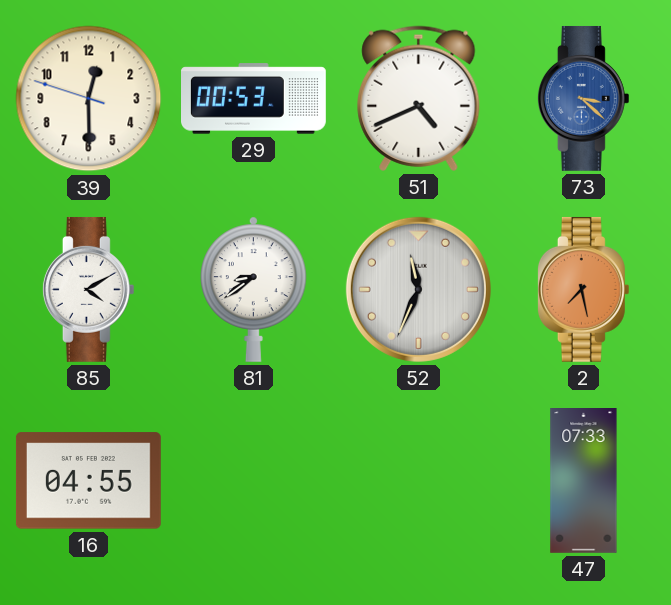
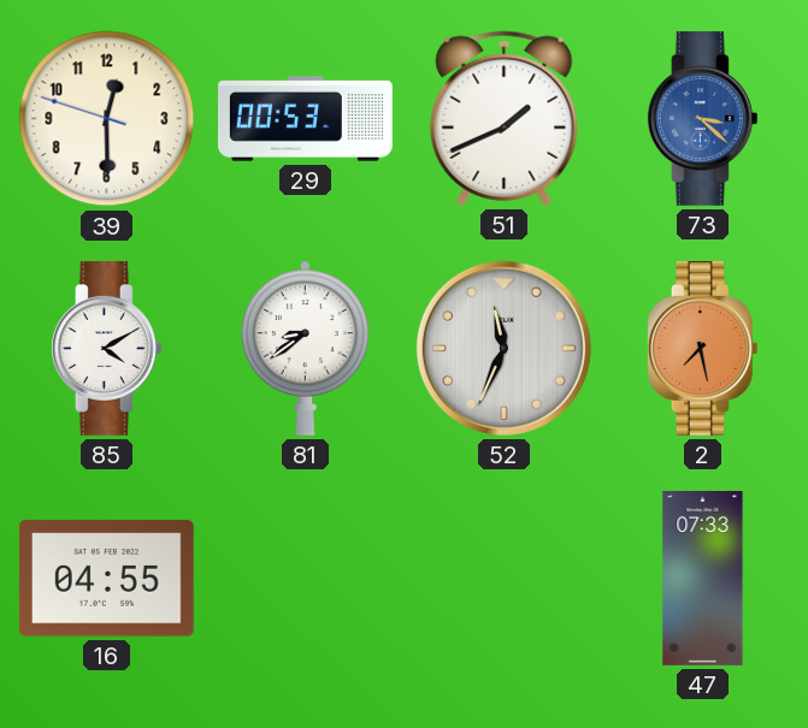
51: 4:41 -> 1:41 (505, 118)
